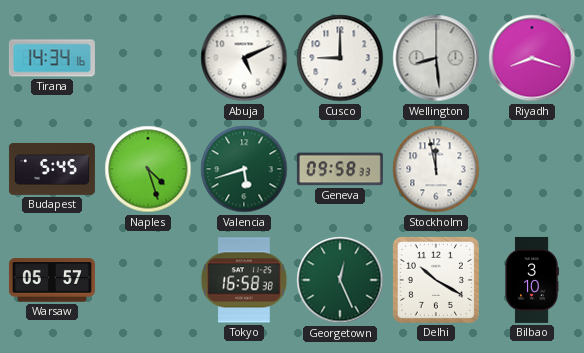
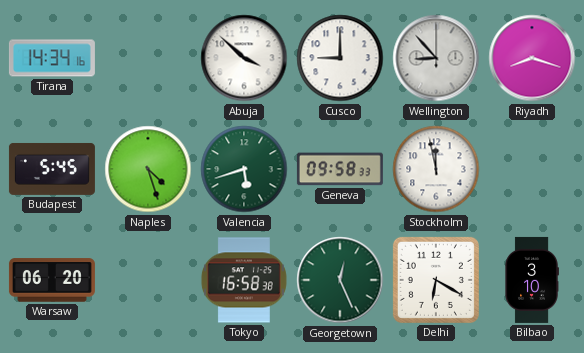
Abuja: 5:11 -> 3:52 (244, 58)
Wellington: 8:29 -> 8:53 (436, 58)
Warsaw: 05:57 -> 06:20 (52, 280)
Delhi: 10:20 -> 6:20 (436, 280)
